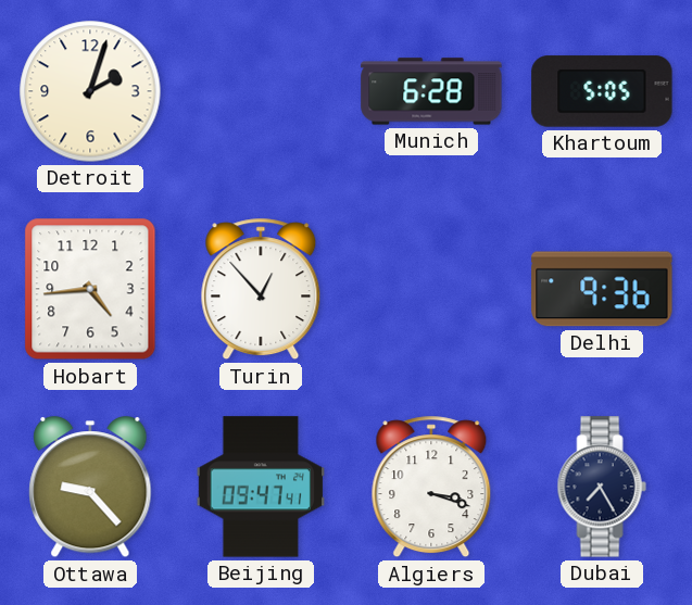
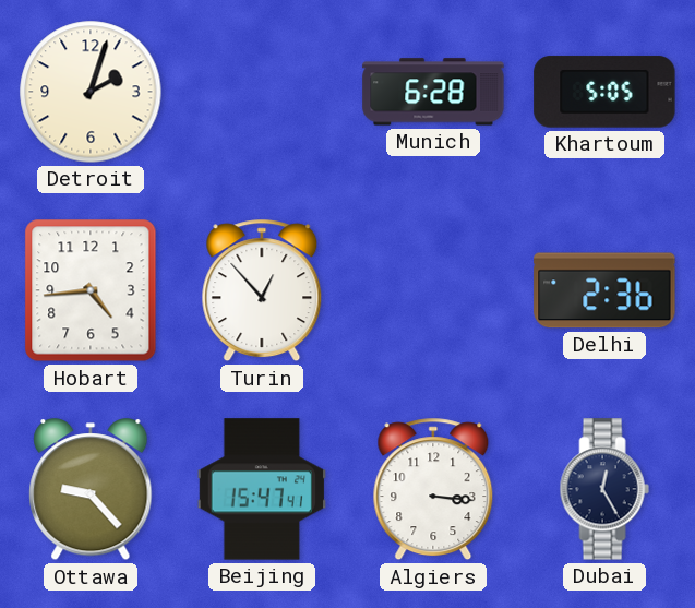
Delhi: 9:36 -> 2:36 (604, 290)
Beijing: 09:47 -> 15:47 (261, 489)
Algiers: 3:18 -> 3:16 (433, 489)
Dubai: 7:25 -> 12:25 (604, 489)
